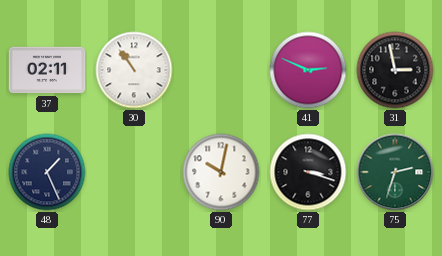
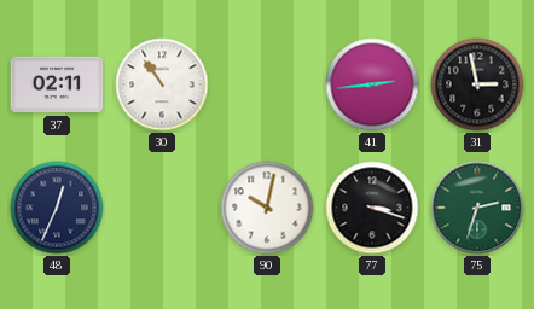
41: 2:49 -> 2:44 (372, 84)
48: 1:26 -> 12:34 (57, 208)
